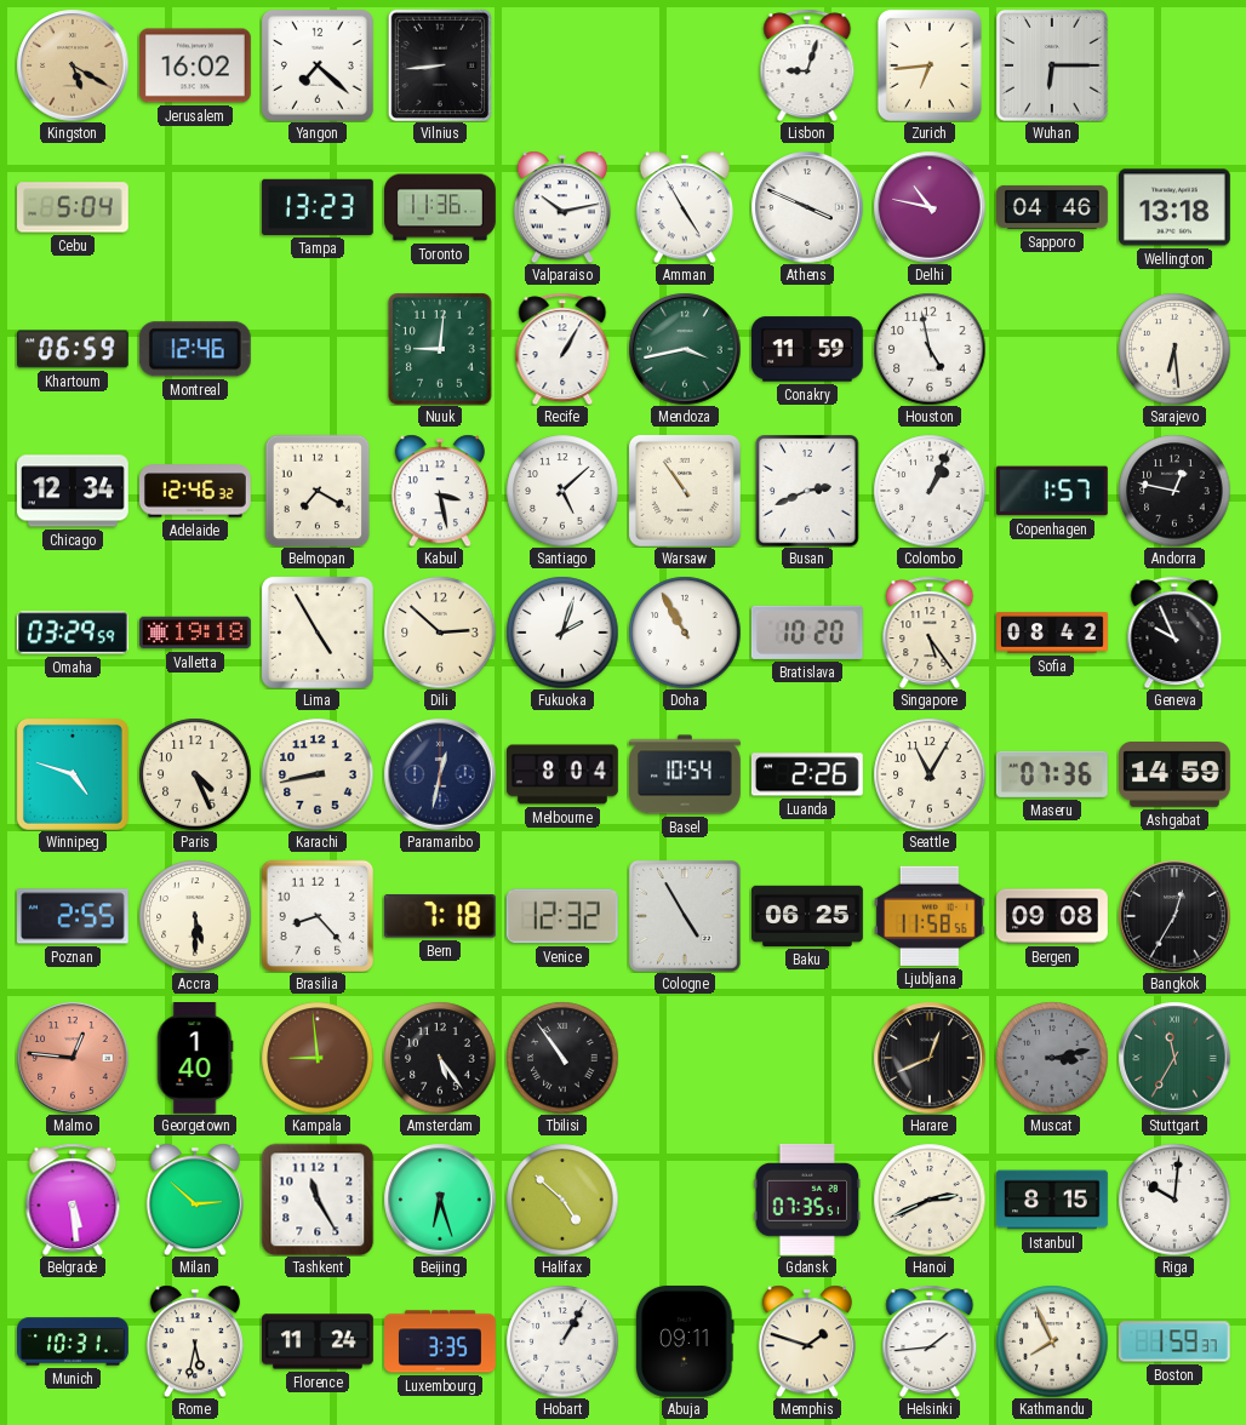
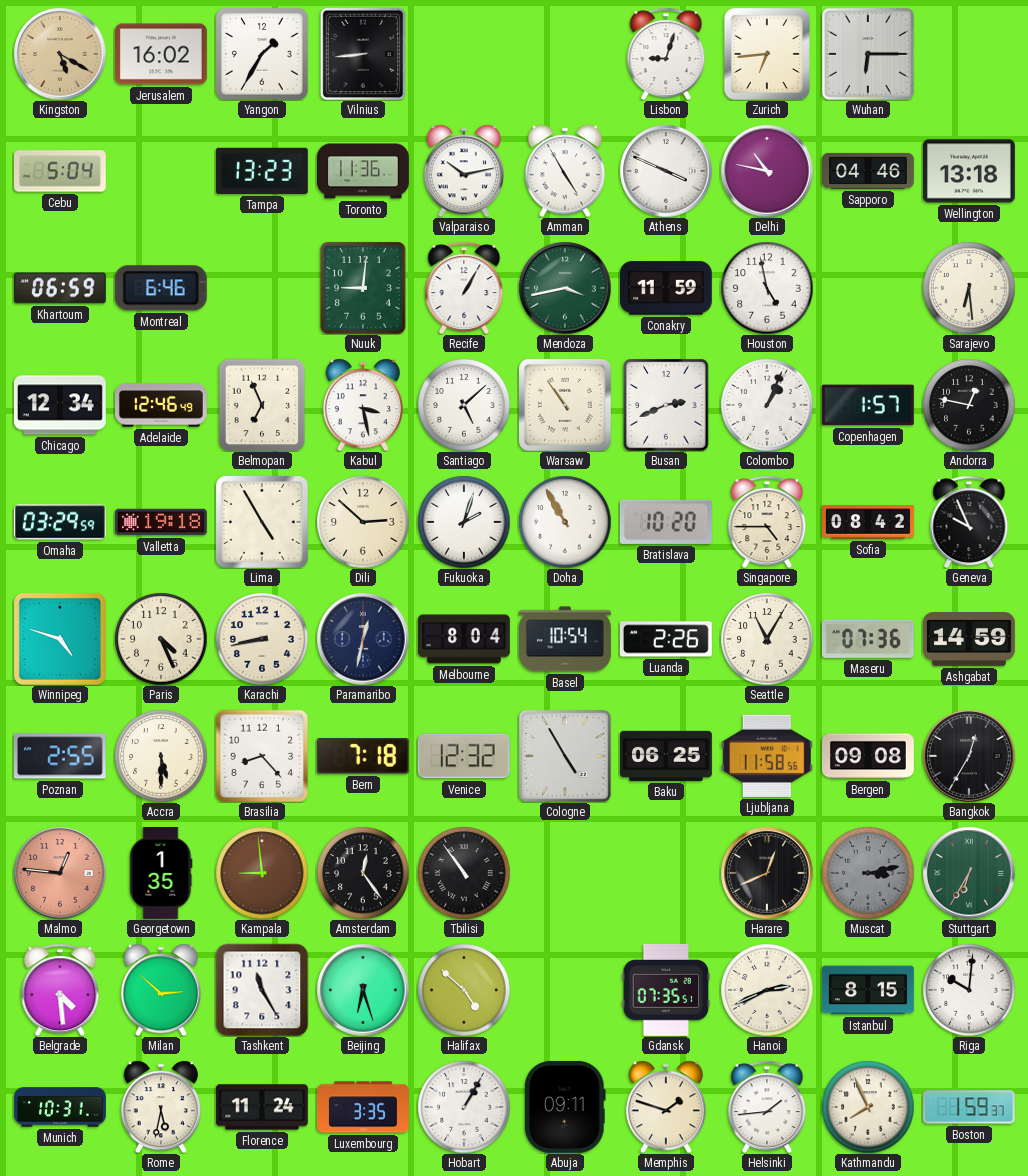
Yangon: 7:22 -> 1:35 (262, 54)
Montreal: 12:46 -> 6:46 (161, 288)
Adelaide: 12:46:32 -> 12:46:49 (162, 405)
Belmopan: 7:20 -> 6:56 (262, 405)
Singapore: 5:24 -> 4:45 (767, 522)
Georgetown: 1:40 -> 1:35 (161, 874)
Amsterdam: 5:24 -> 12:24 (363, 873)
Stuttgart: 11:35 -> 6:35 (969, 873)
Belgrade: 5:29 -> 4:29 (60, 990)
